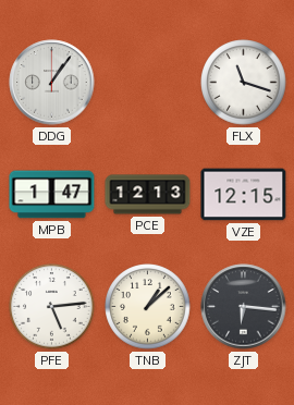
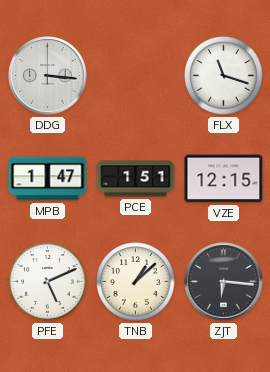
DDG: 1:06 -> 3:16 (48, 76)
PCE: 12:13 -> 1:51 (136, 179)
PFE: 5:14 -> 5:11 (48, 282)
